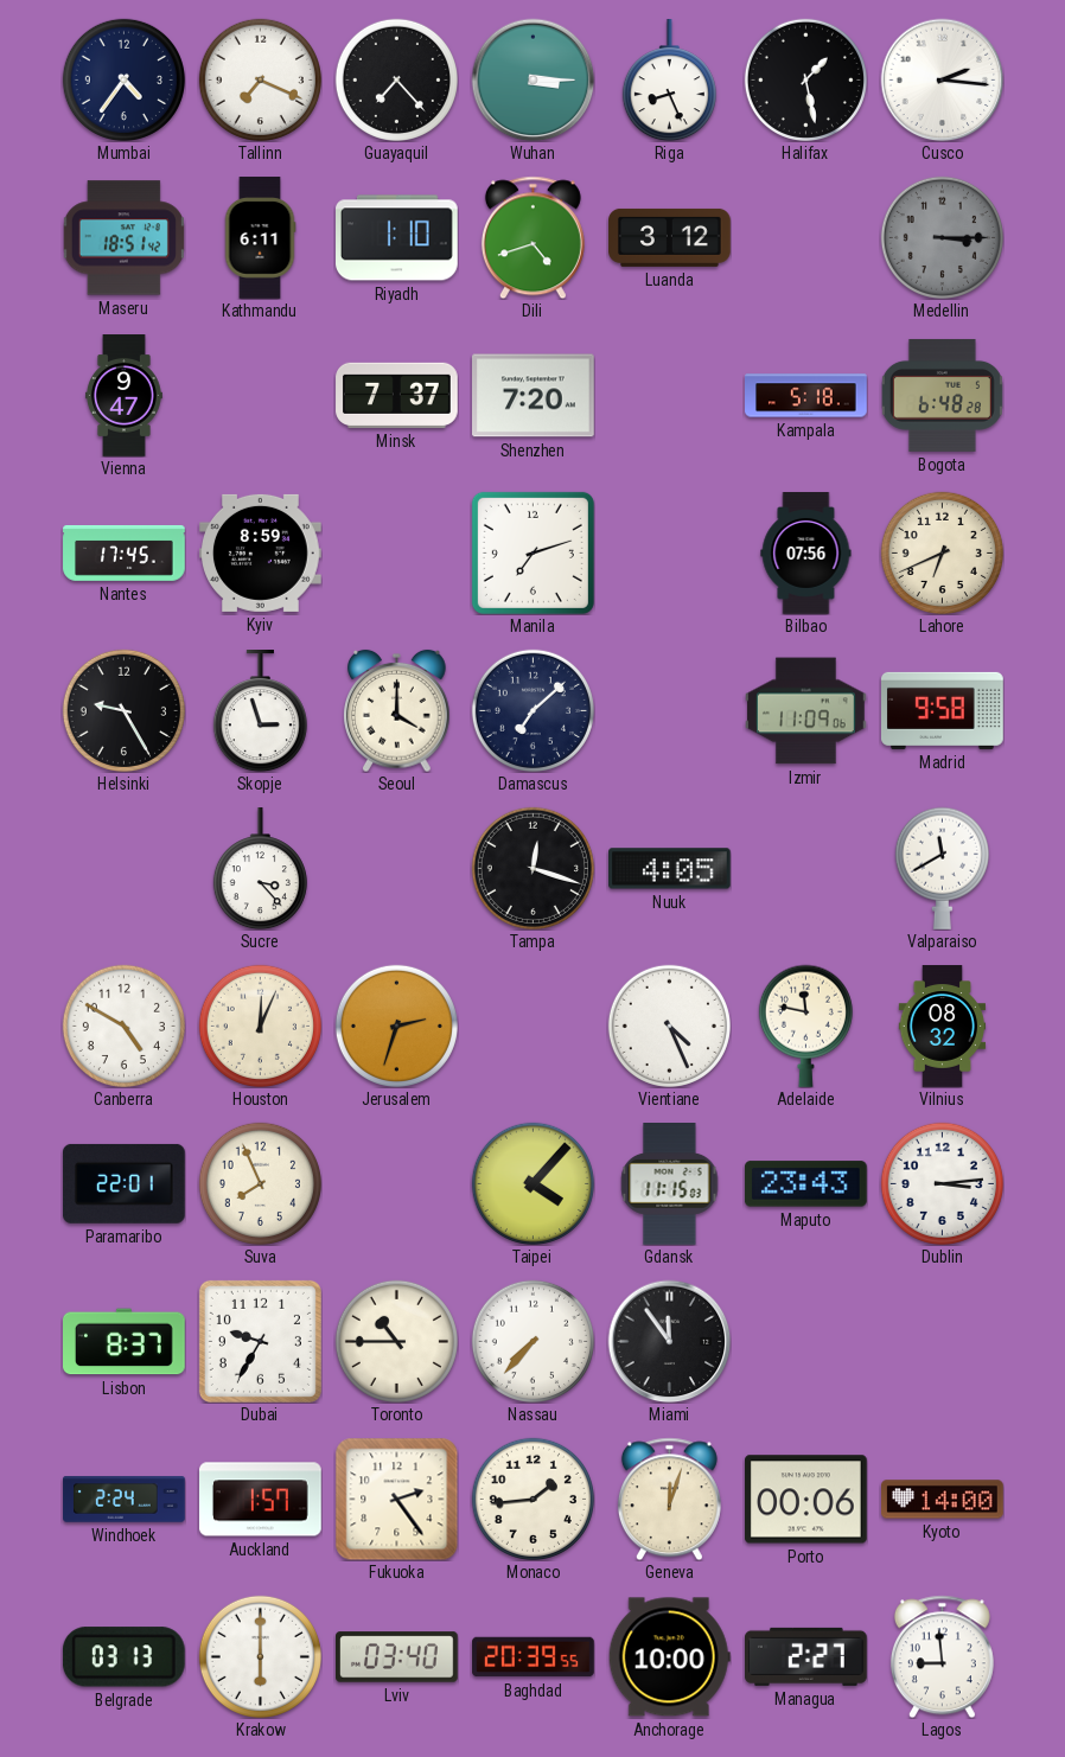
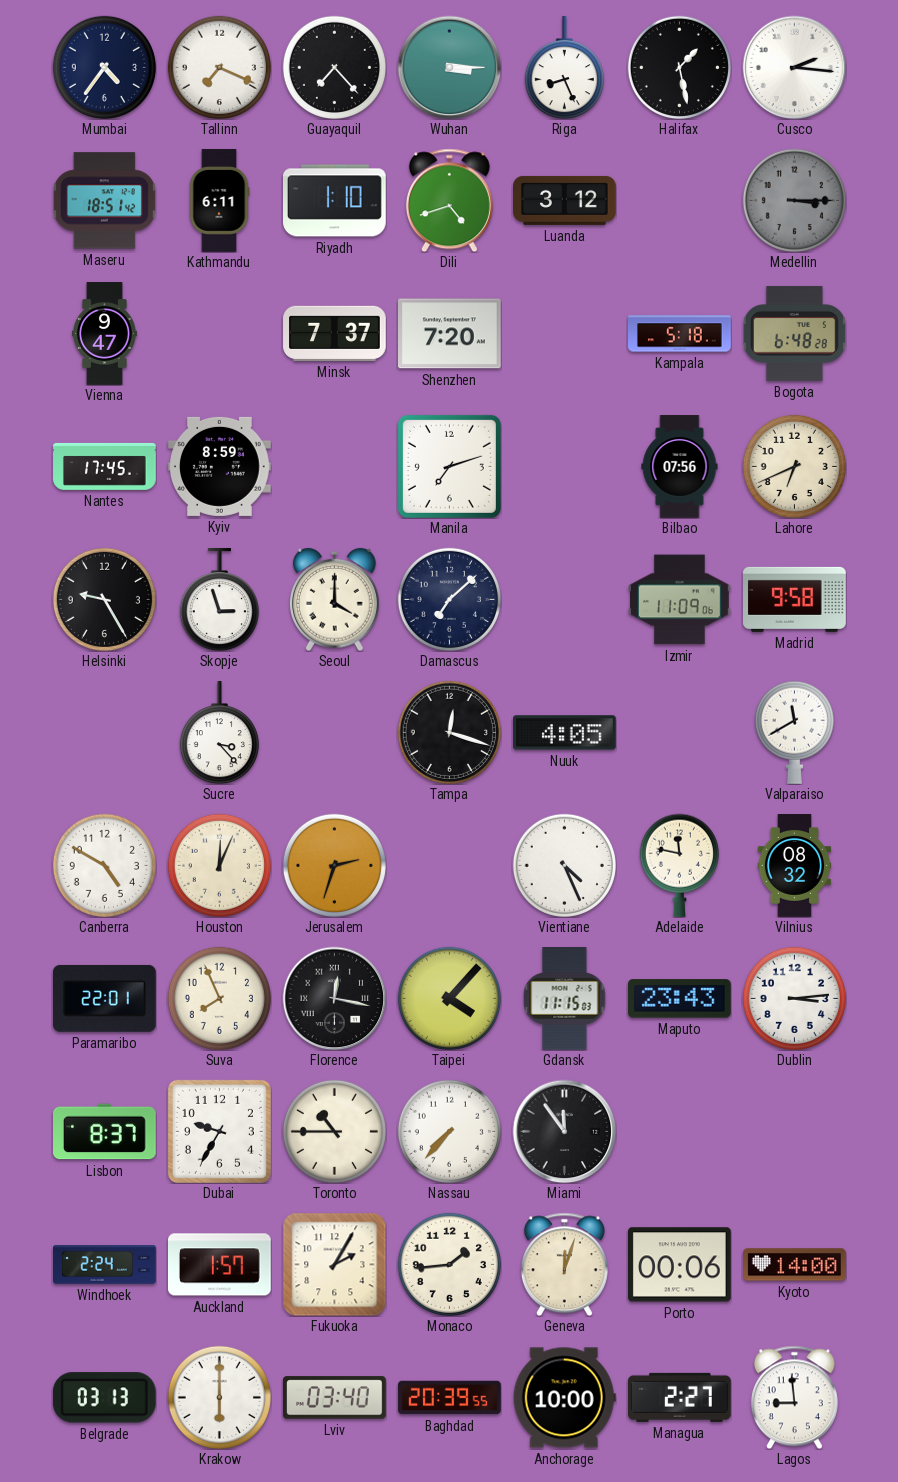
Florence: none -> 12:17 (334, 998)
Fukuoka: 2:24 -> 2:05 (334, 1264)
